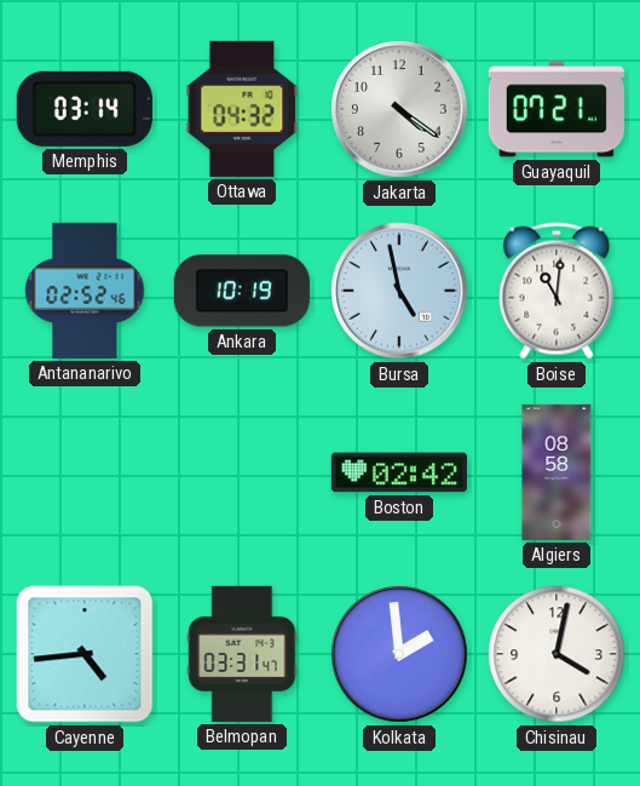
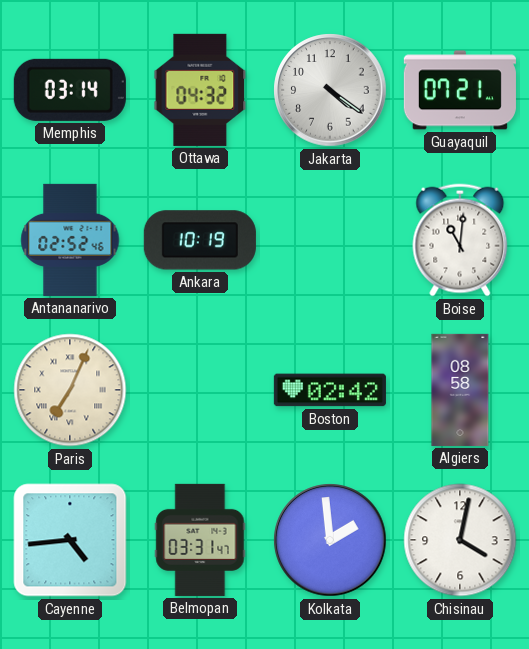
Bursa: 4:58 -> none (399, 291)
Paris: none -> 7:04 (70, 390)
